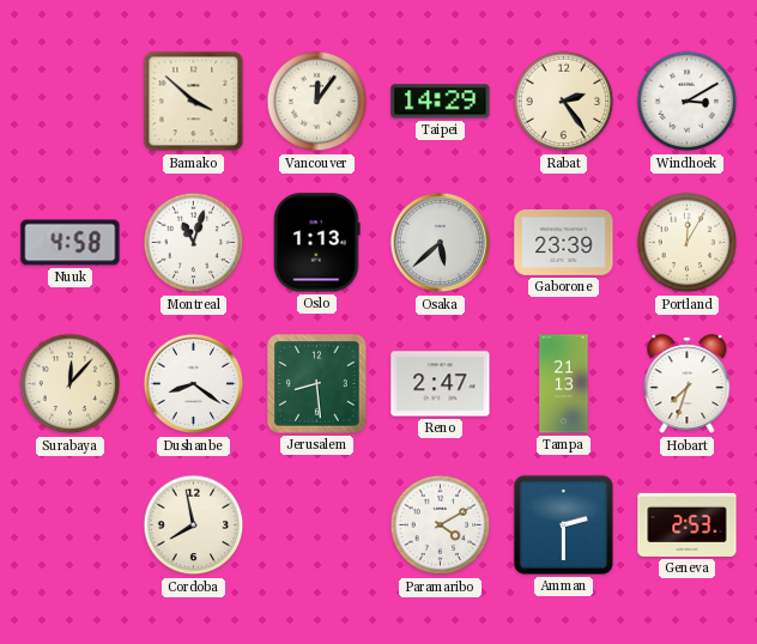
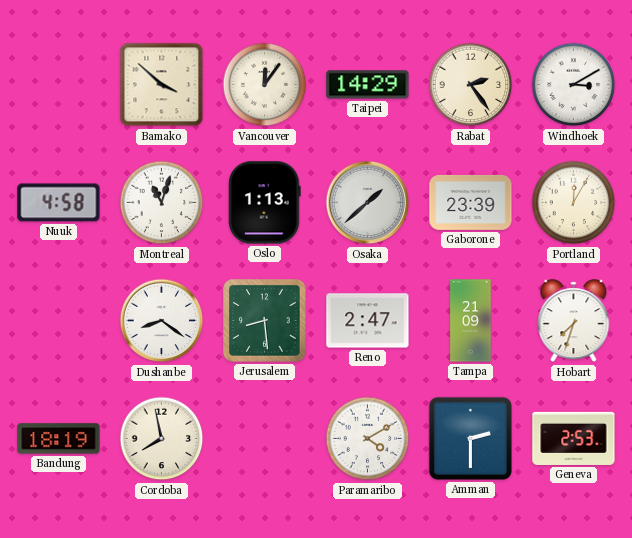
Osaka: 5:38 -> 1:38 (368, 203)
Surabaya: 12:07 -> none (71, 384)
Tampa: 21:13 -> 21:09 (471, 321)
Bandung: none -> 18:19 (59, 439)
